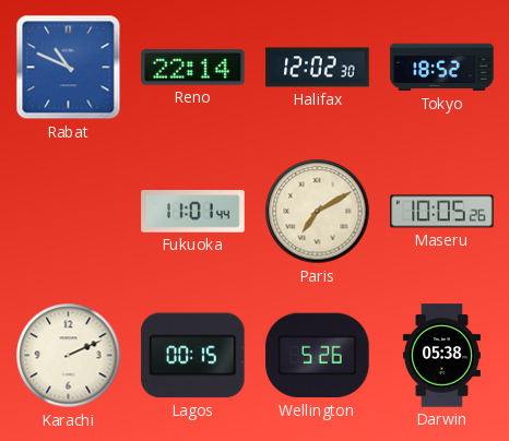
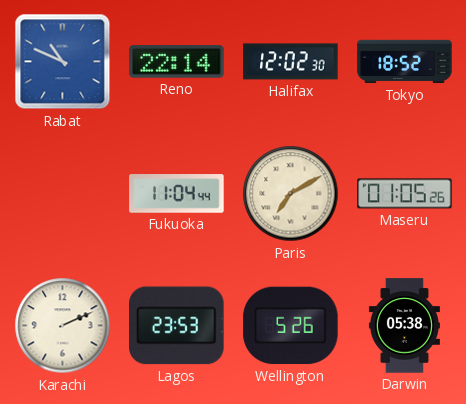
Fukuoka: 11:01 -> 11:04 (177, 194)
Maseru: 10:05 -> 01:05 (405, 194)
Lagos: 00:15 -> 23:53 (177, 326)
